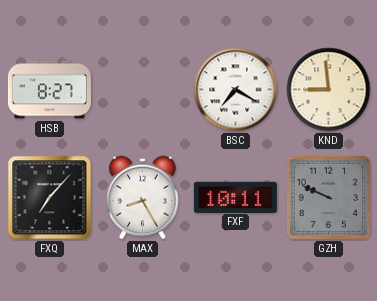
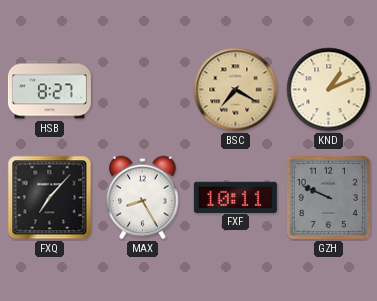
BSC dial: white -> champagne (236, 90)
KND: 8:59 -> 1:11 (329, 90)
